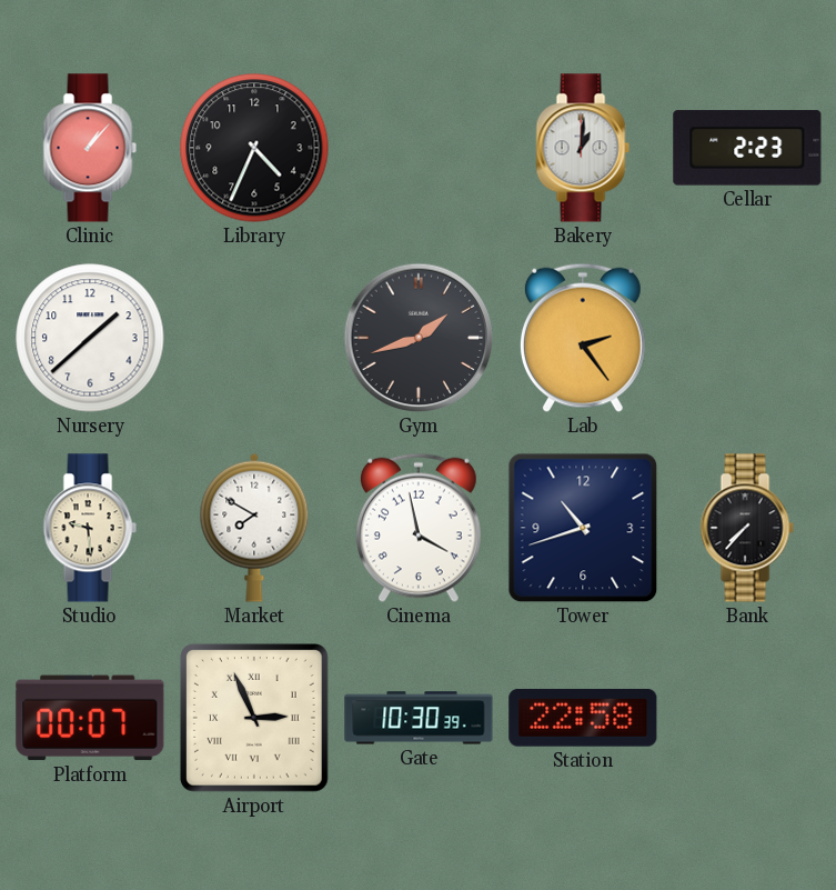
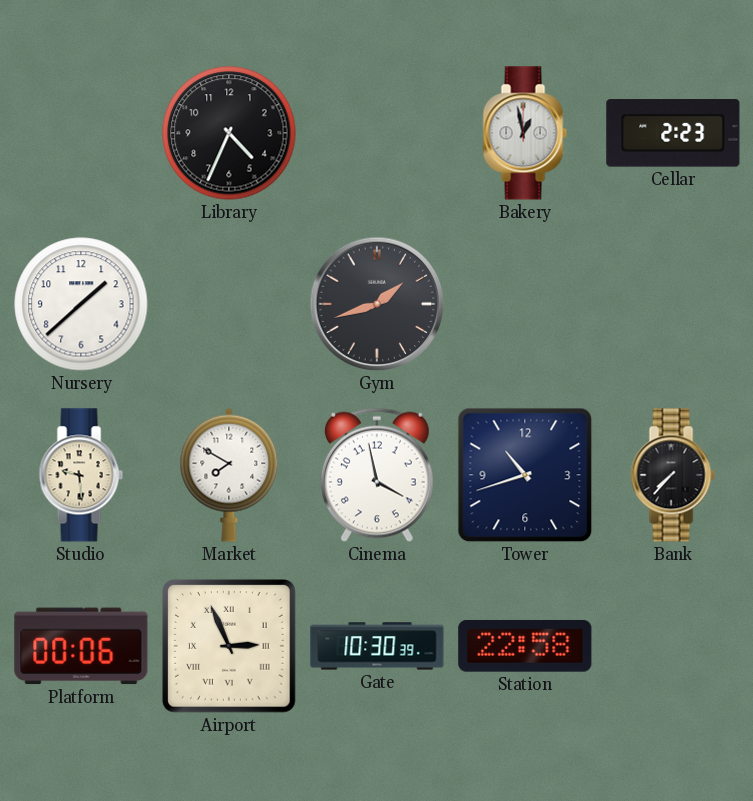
Clinic: 1:07 -> none (90, 148)
Bakery: 1:01 -> 12:58 (525, 133)
Lab: 2:24 -> none (583, 338)
Platform: 00:07 -> 00:06 (81, 646)
